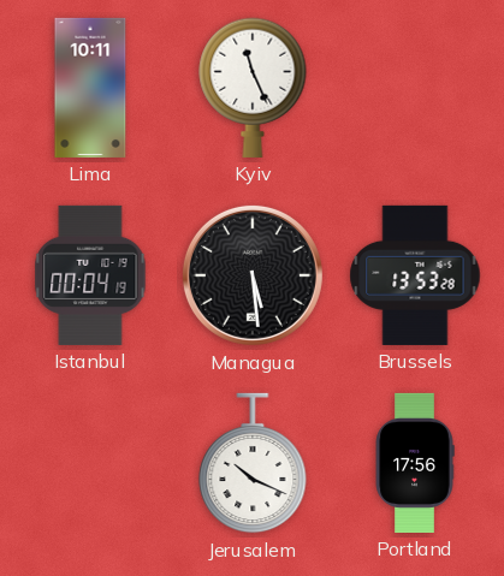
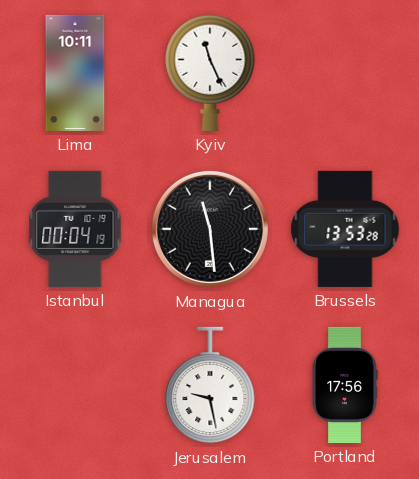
Managua: 5:29 -> 11:29 (210, 229)
Jerusalem: 10:19 -> 9:28 (210, 385)
